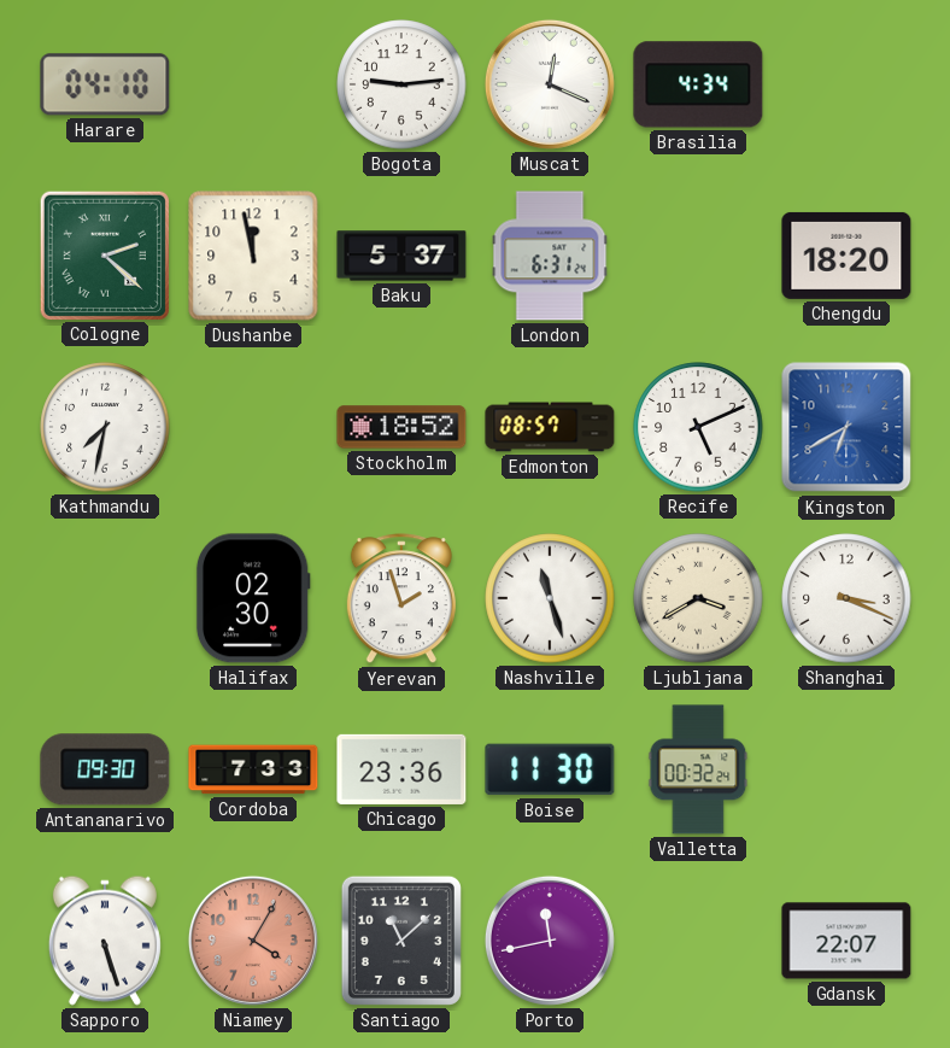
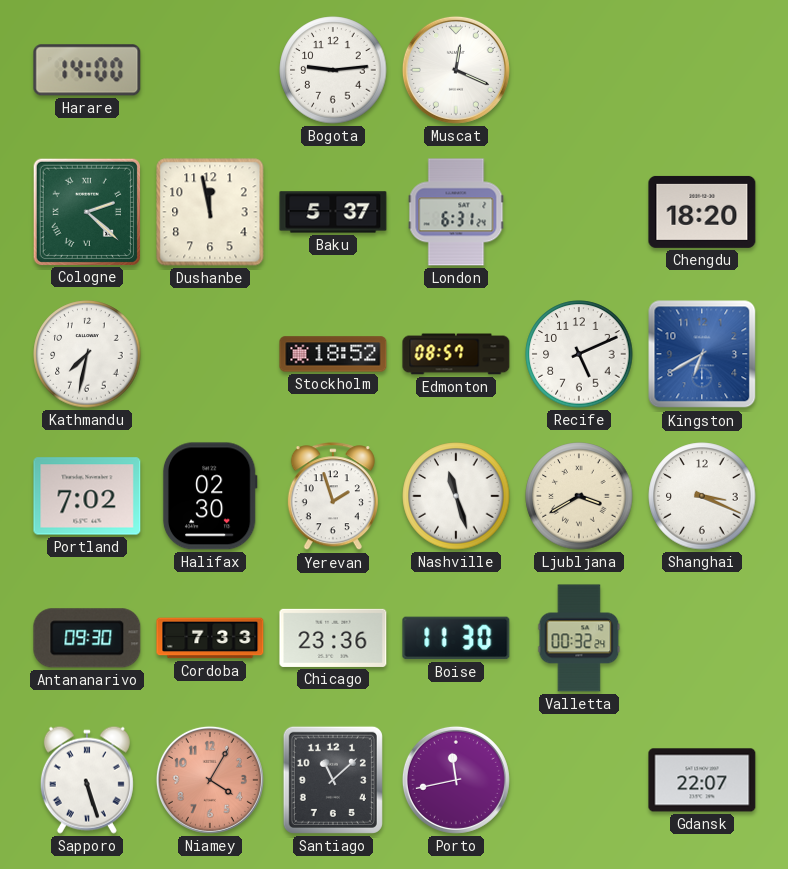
Harare: 04:10 -> 14:00 (87, 70)
Brasilia: 4:34 -> none (698, 84)
Portland: none -> 7:02 (87, 496)
